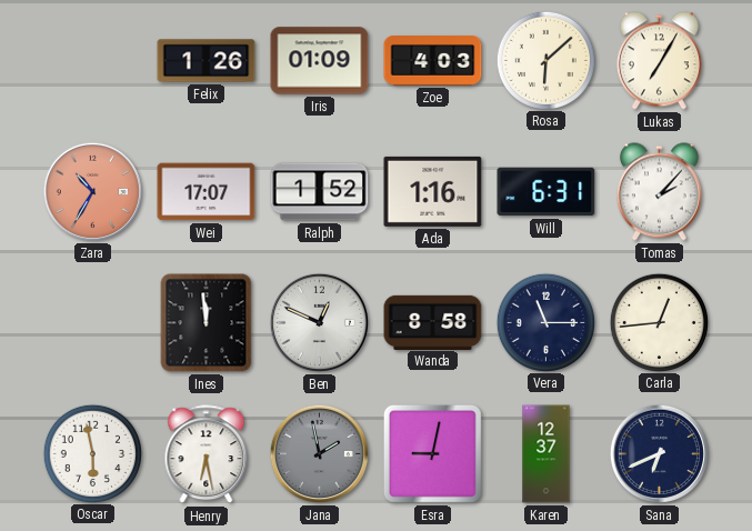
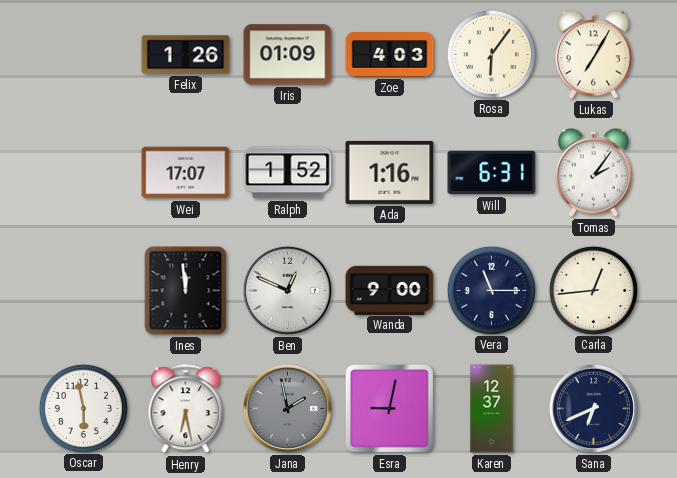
Rosa: 6:08 -> 6:06 (491, 54)
Zara: 10:35 -> none (92, 191)
Tomas: 2:07 -> 2:06 (593, 173)
Wanda: 8:58 -> 9:00 (390, 290)
